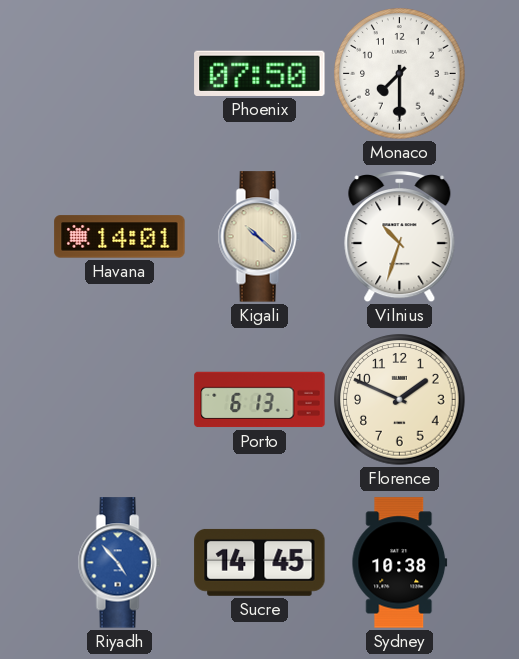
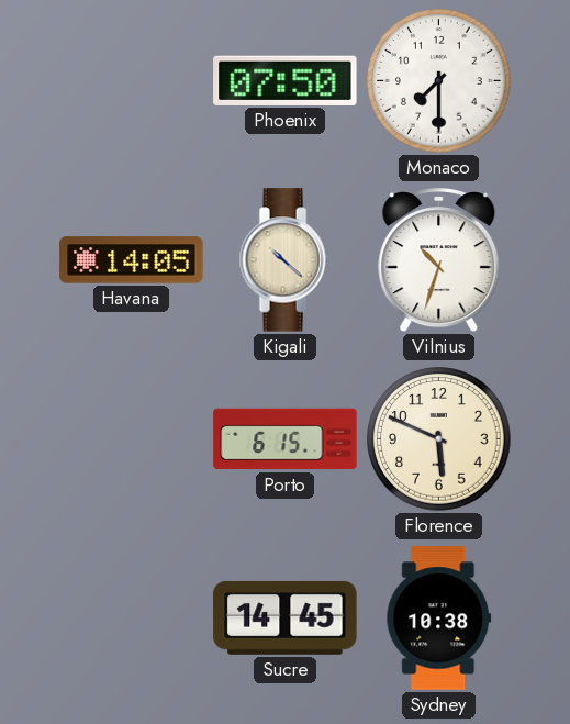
Havana: 14:01 -> 14:05 (132, 260)
Porto: 6:13 -> 6:15 (286, 439)
Florence: 1:49 -> 5:49 (439, 439)
Riyadh: 4:53 -> none (119, 563)
